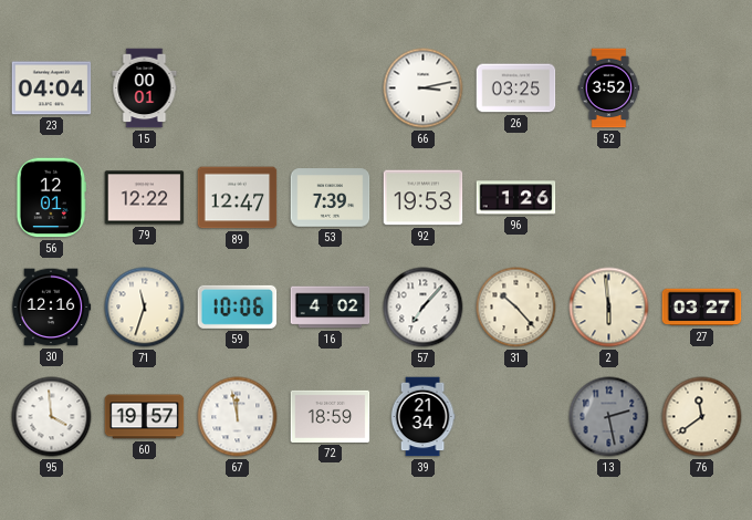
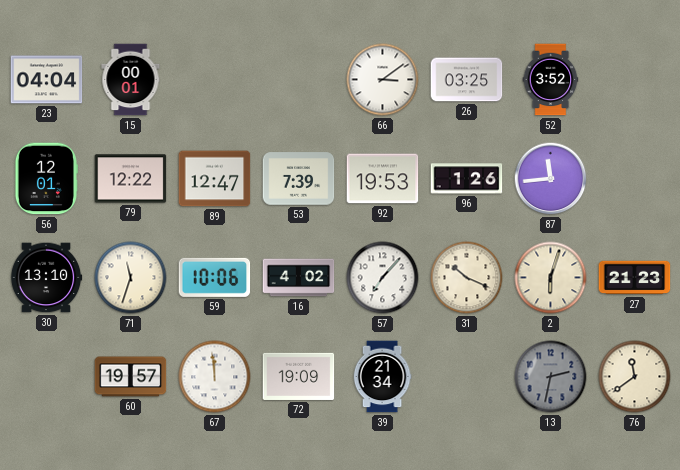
66: 3:13 -> 3:09 (383, 80)
87: none -> 11:44 (551, 179)
30: 12:16 -> 13:10 (46, 278)
31: 10:23 -> 10:19 (467, 278)
2: 5:59 -> 6:03 (551, 278)
27: 03:27 -> 21:23 (635, 278)
95: 3:59 -> none (52, 417)
67: 11:58 -> 11:59 (215, 377)
72: 18:59 -> 19:09 (299, 376)
13: 2:28 -> 2:32 (551, 377)
